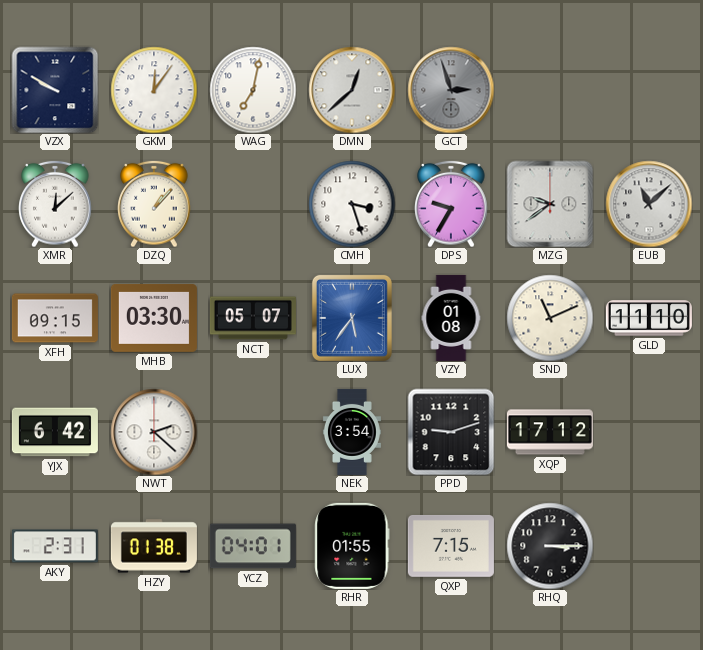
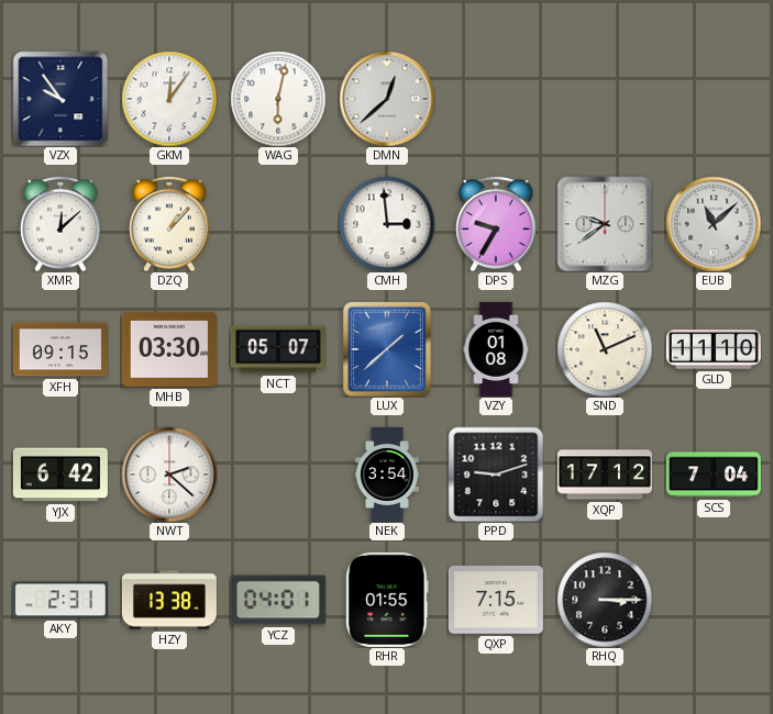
VZX: 9:50 -> 9:54 (60, 99)
WAG: 7:02 -> 6:02 (278, 99)
GCT: 2:57 -> none (451, 90)
CMH: 3:27 -> 2:59 (387, 224)
LUX: 5:36 -> 1:38 (387, 349)
SCS: none -> 7:04 (714, 475)
HZY: 01:38 -> 13:38 (169, 600)
